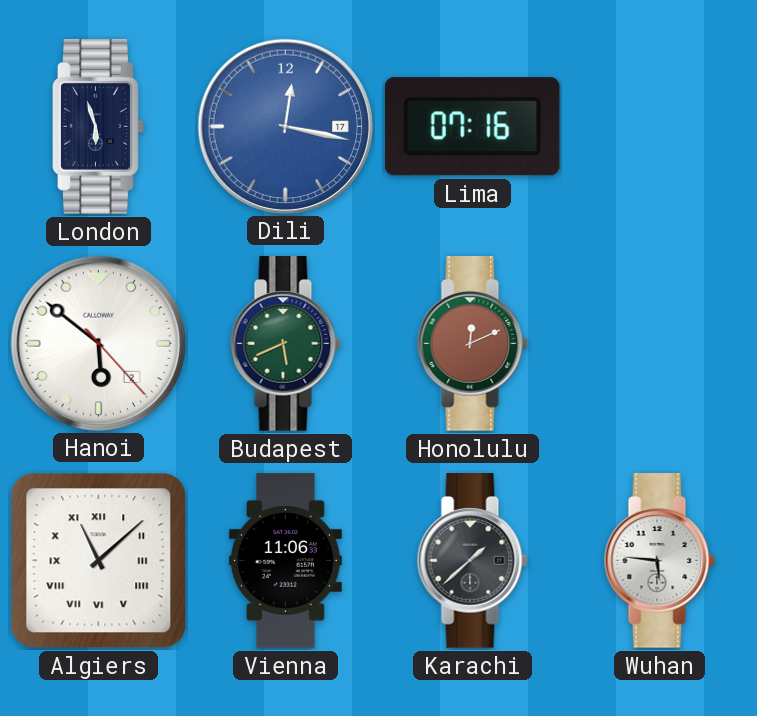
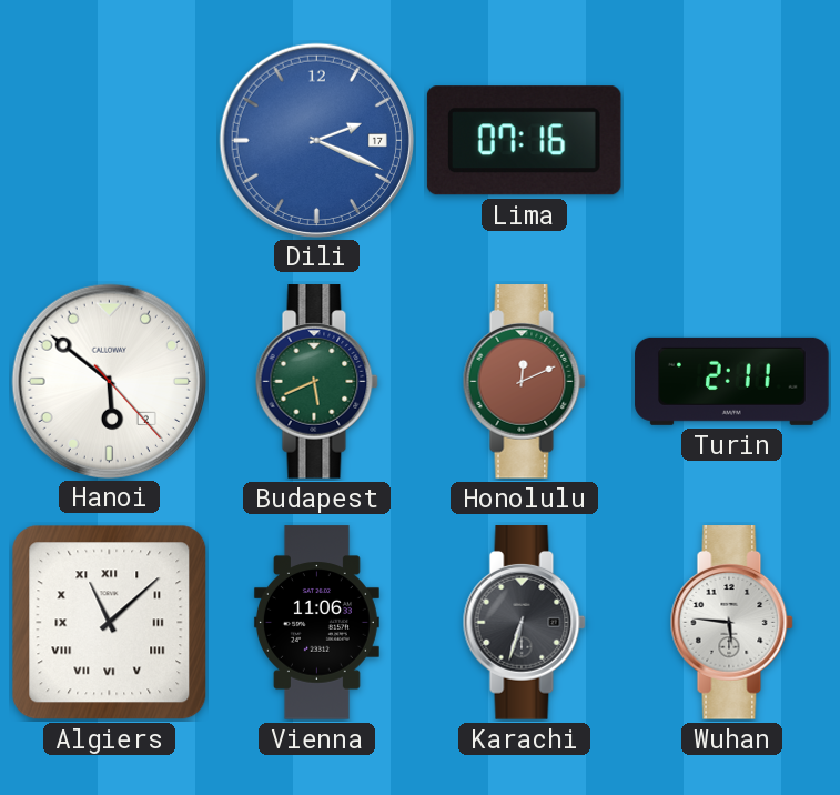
London: 5:57 -> none (99, 127)
Dili: 12:17 -> 2:19 (316, 140)
Turin: none -> 2:11 (732, 381)
Karachi: 1:38 -> 6:33 (524, 623)
